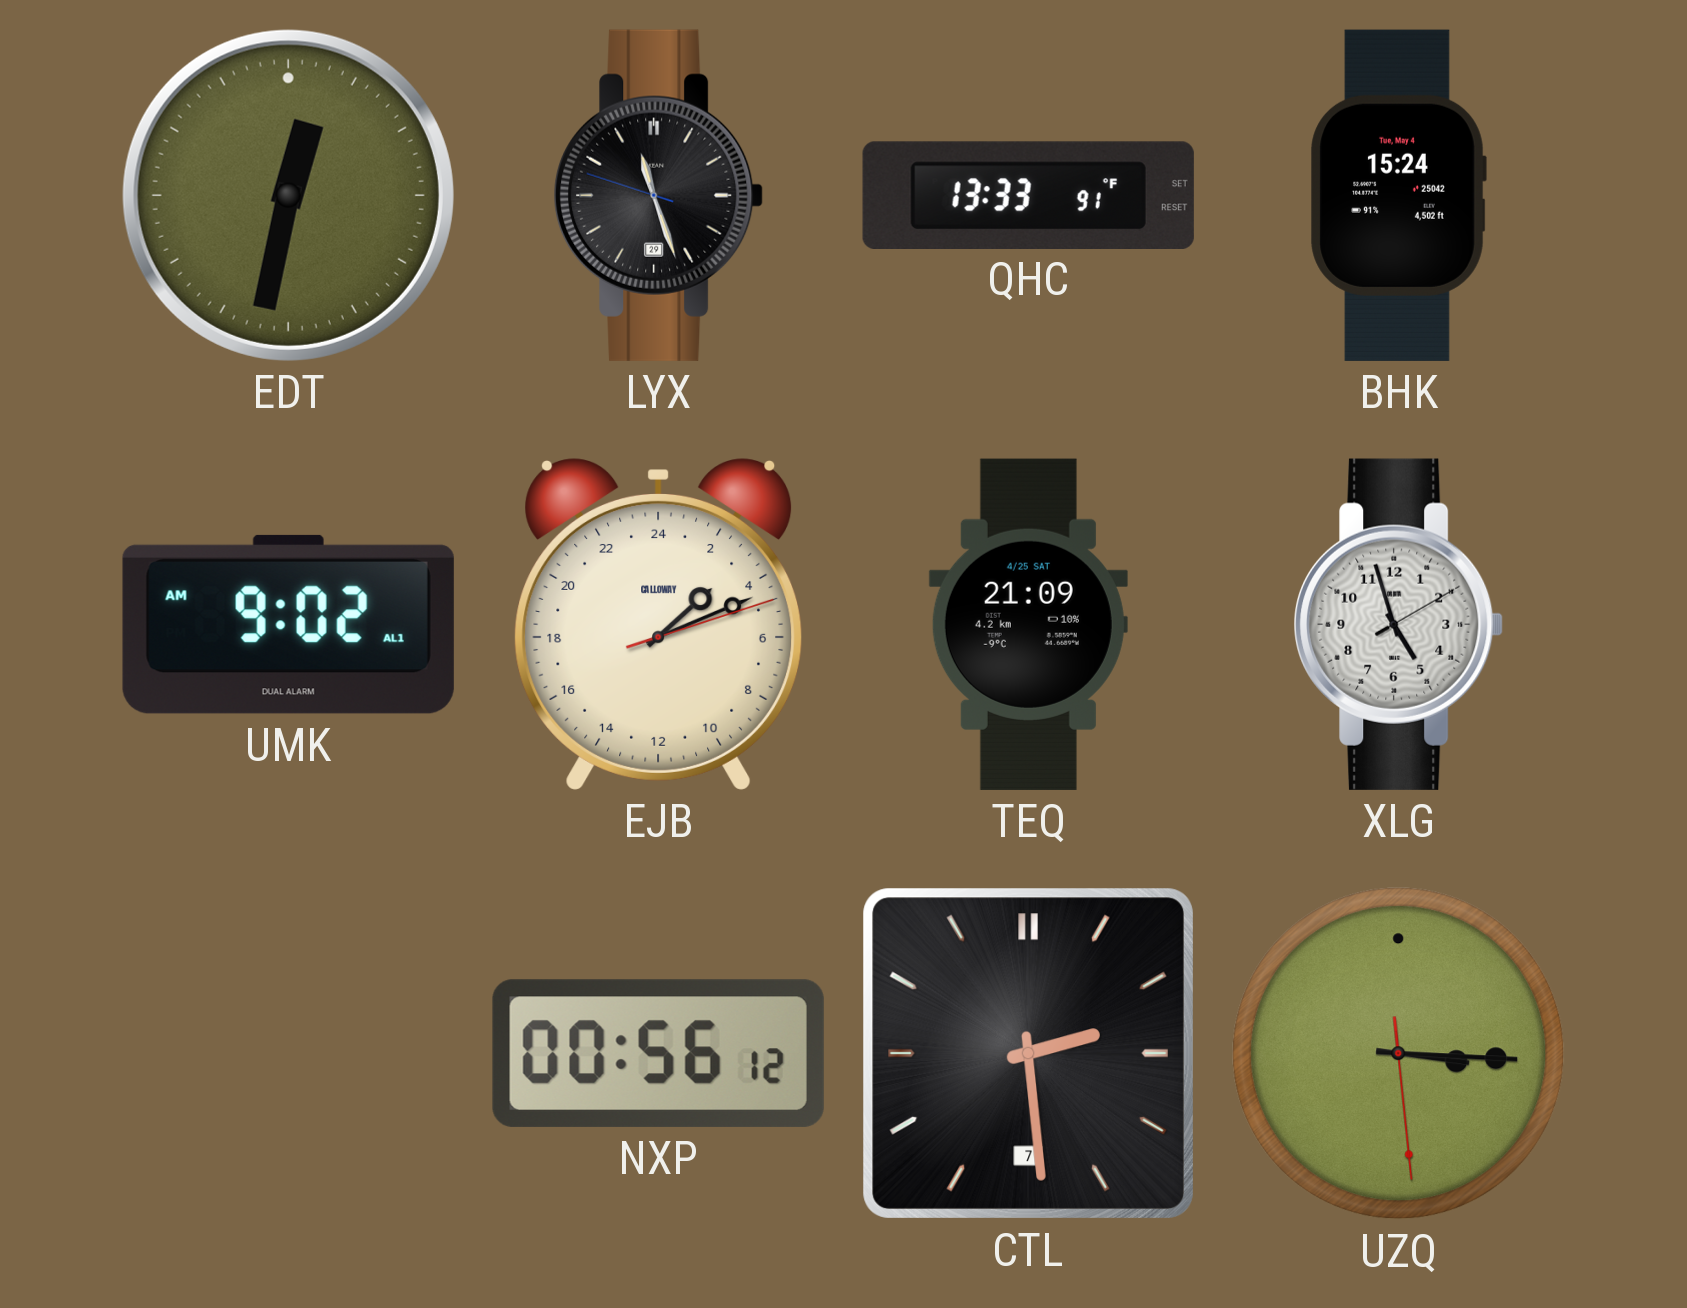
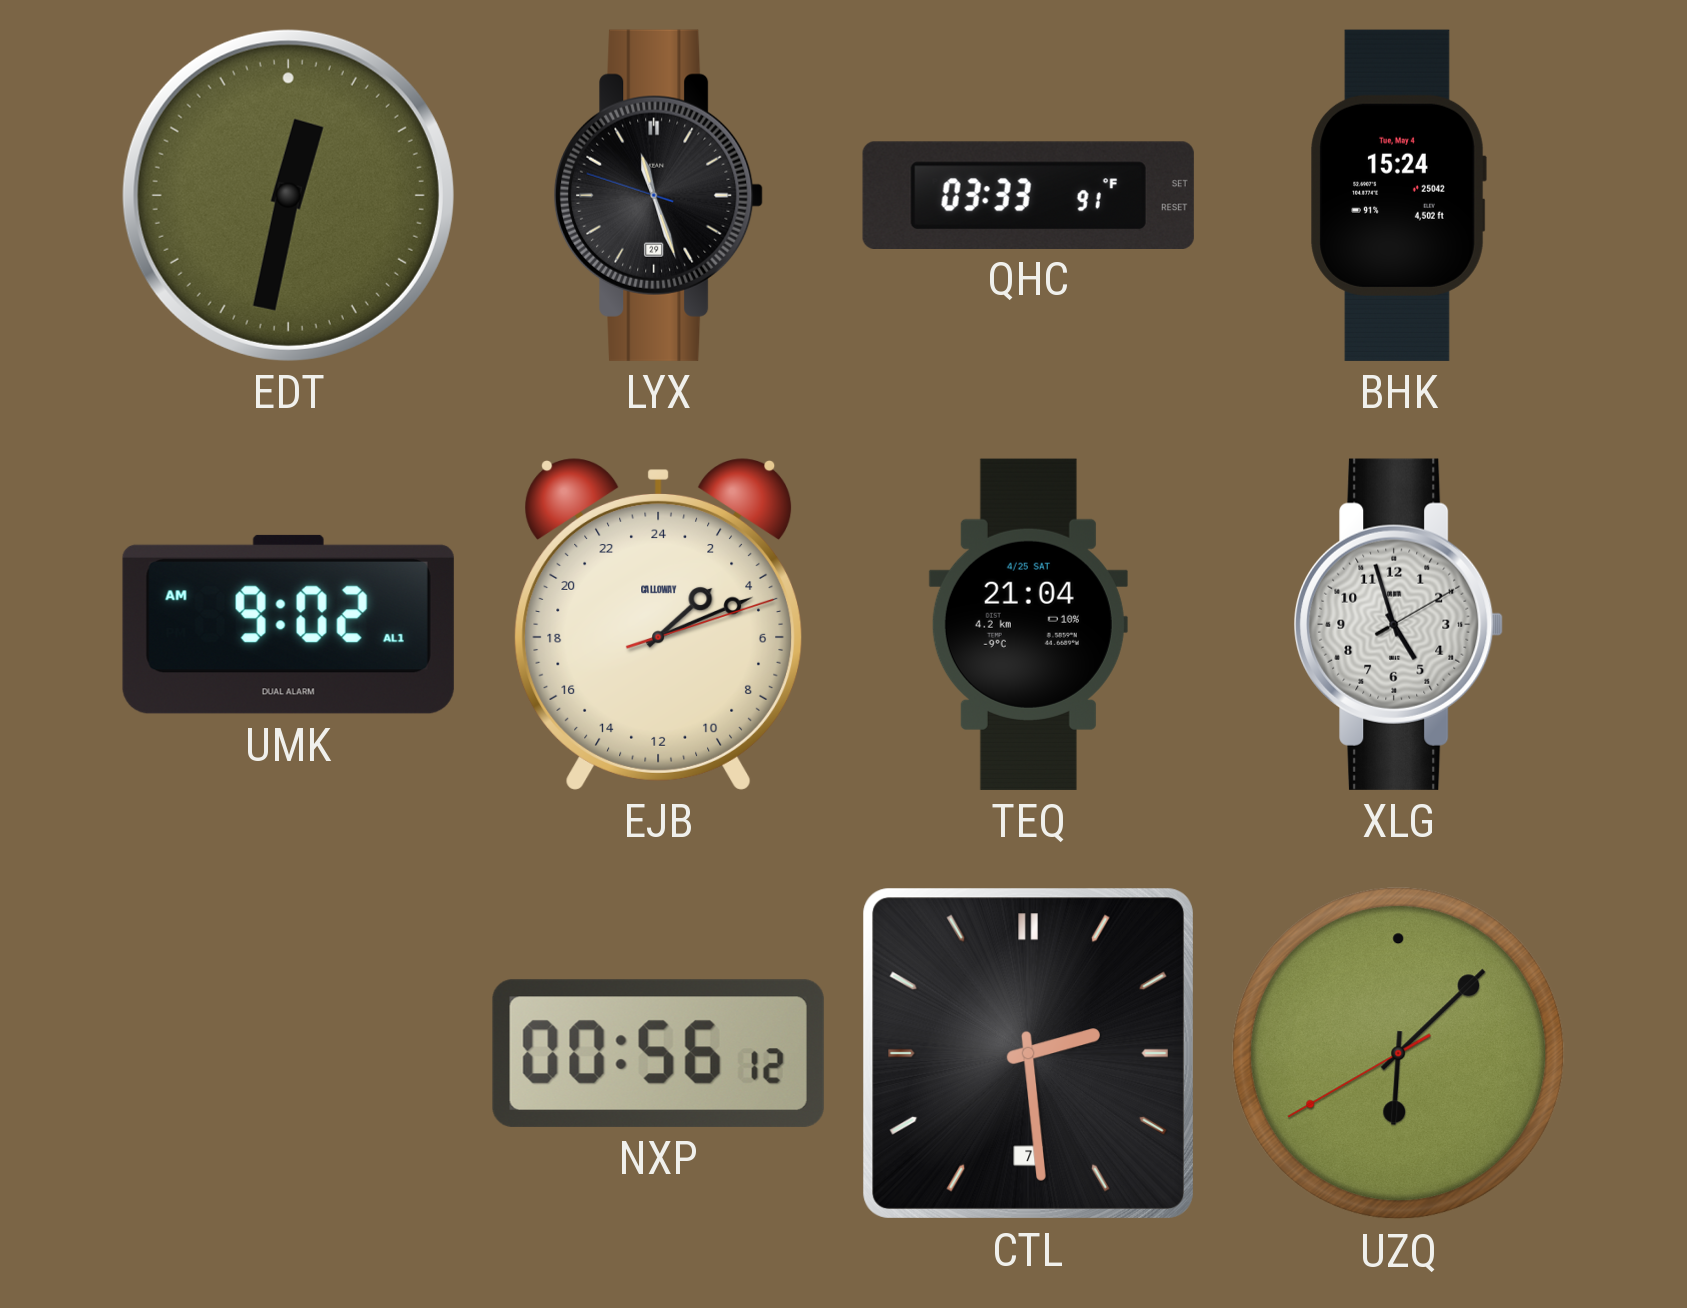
QHC: 13:33 -> 03:33 (1028, 195)
TEQ: 21:09 -> 21:04 (1028, 624)
UZQ: 3:15 -> 6:07 (1399, 1054)
